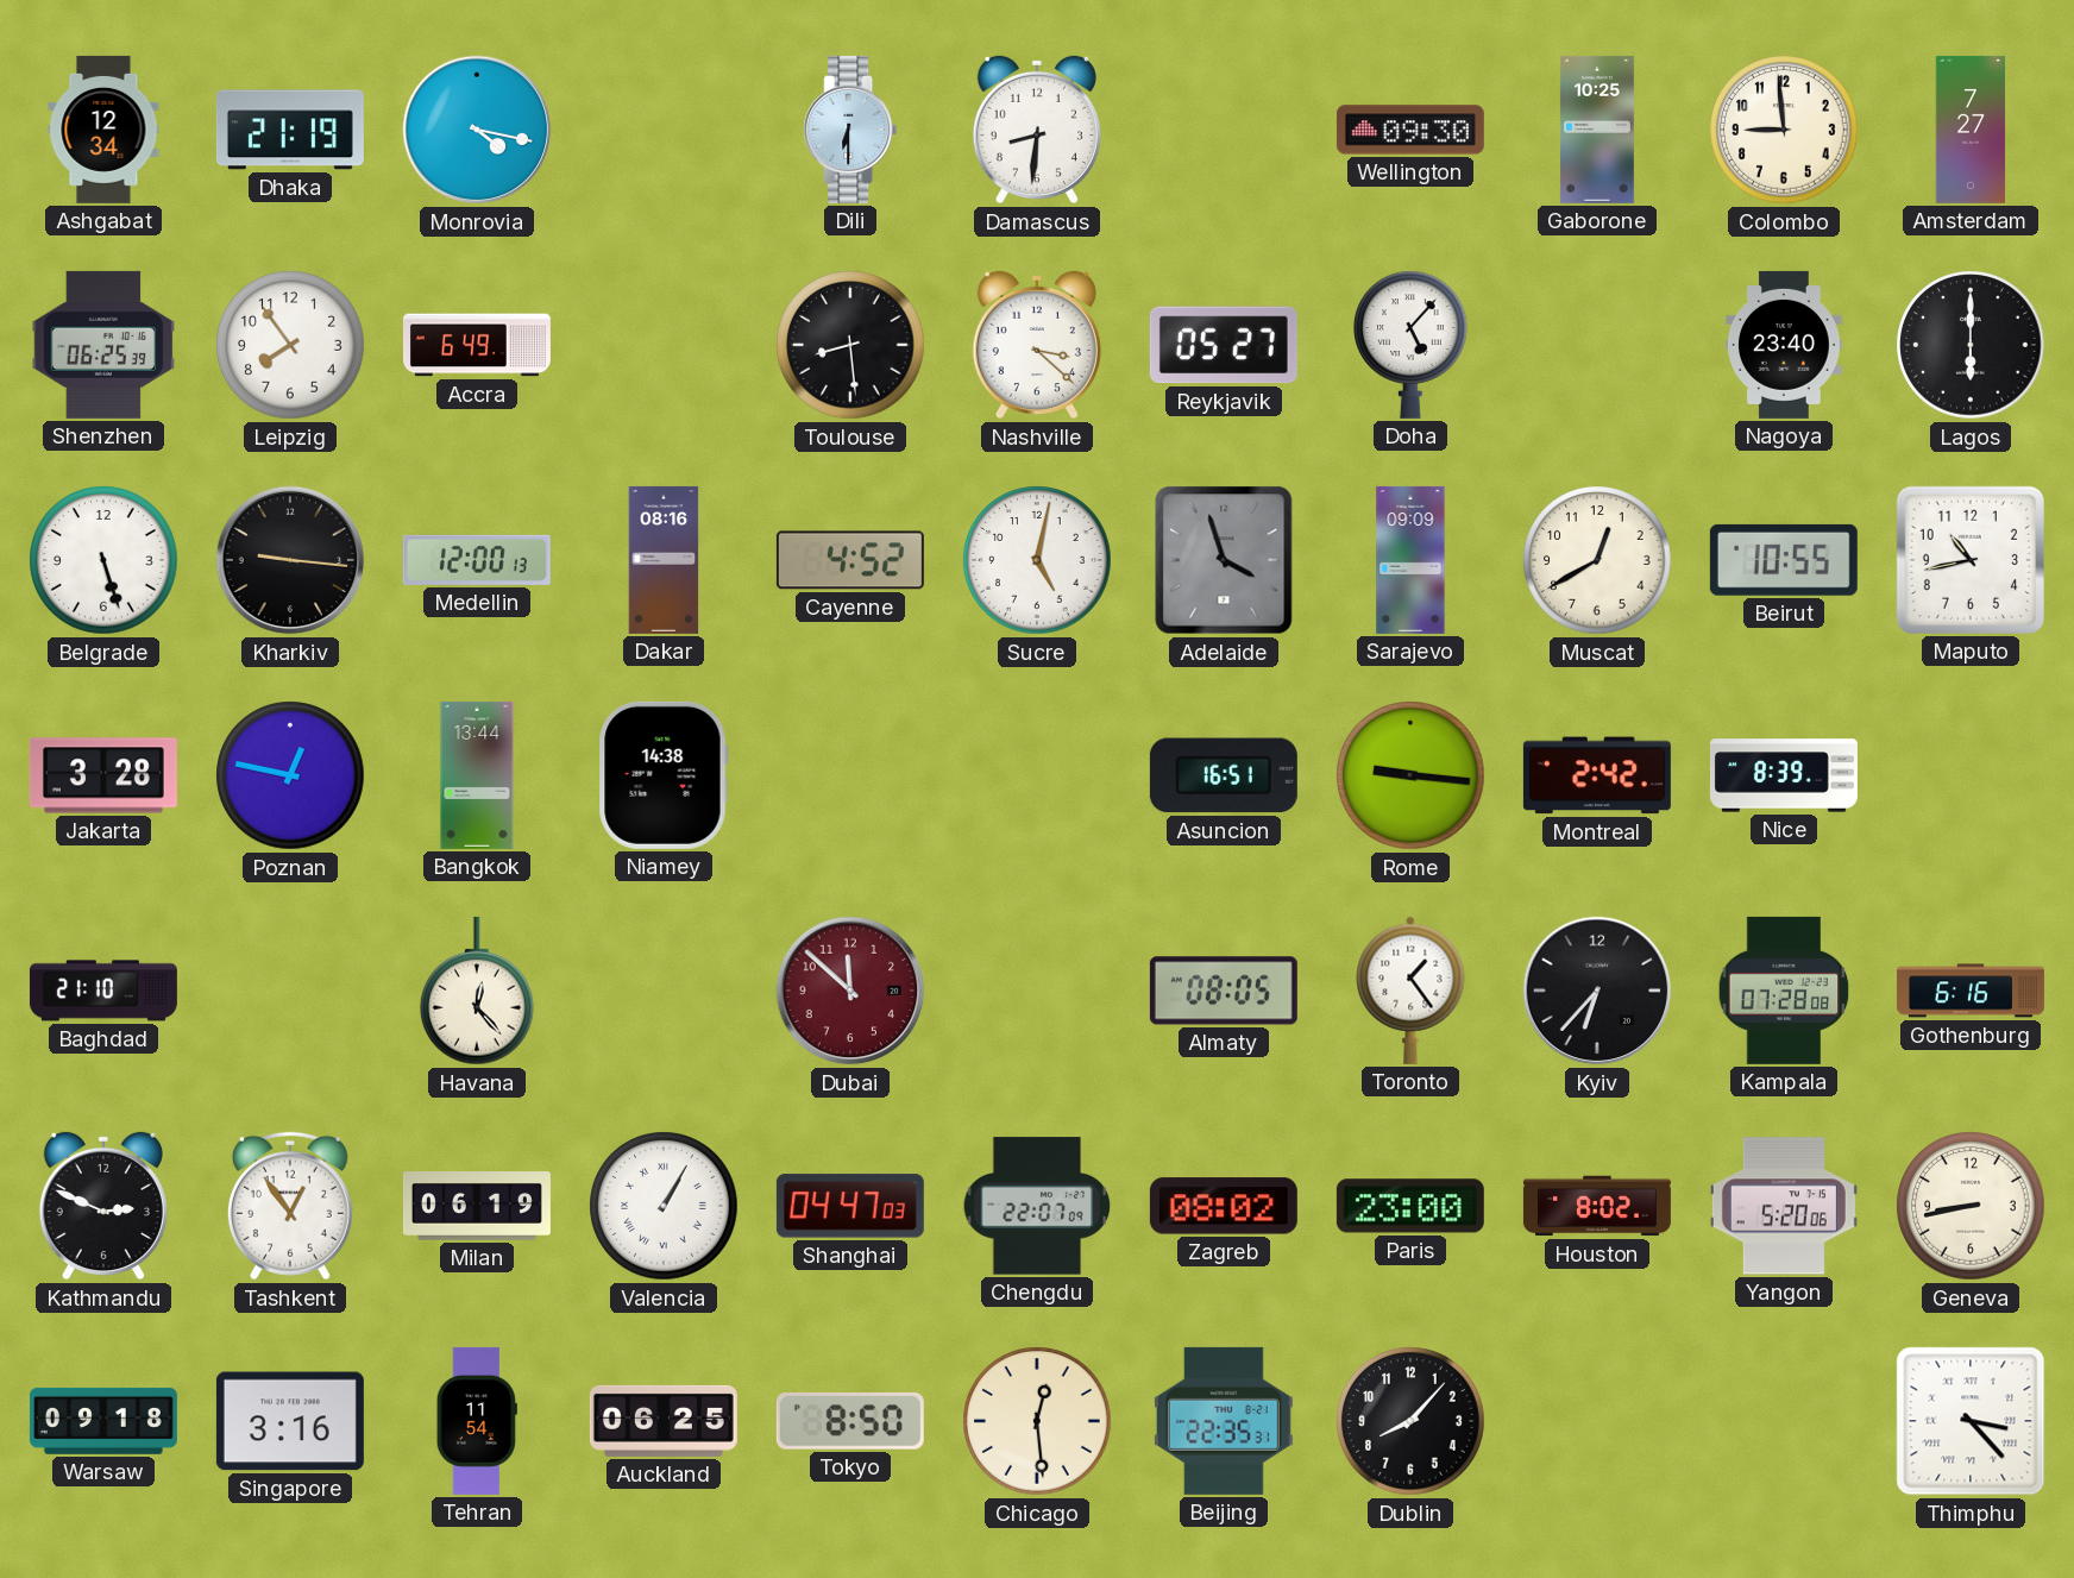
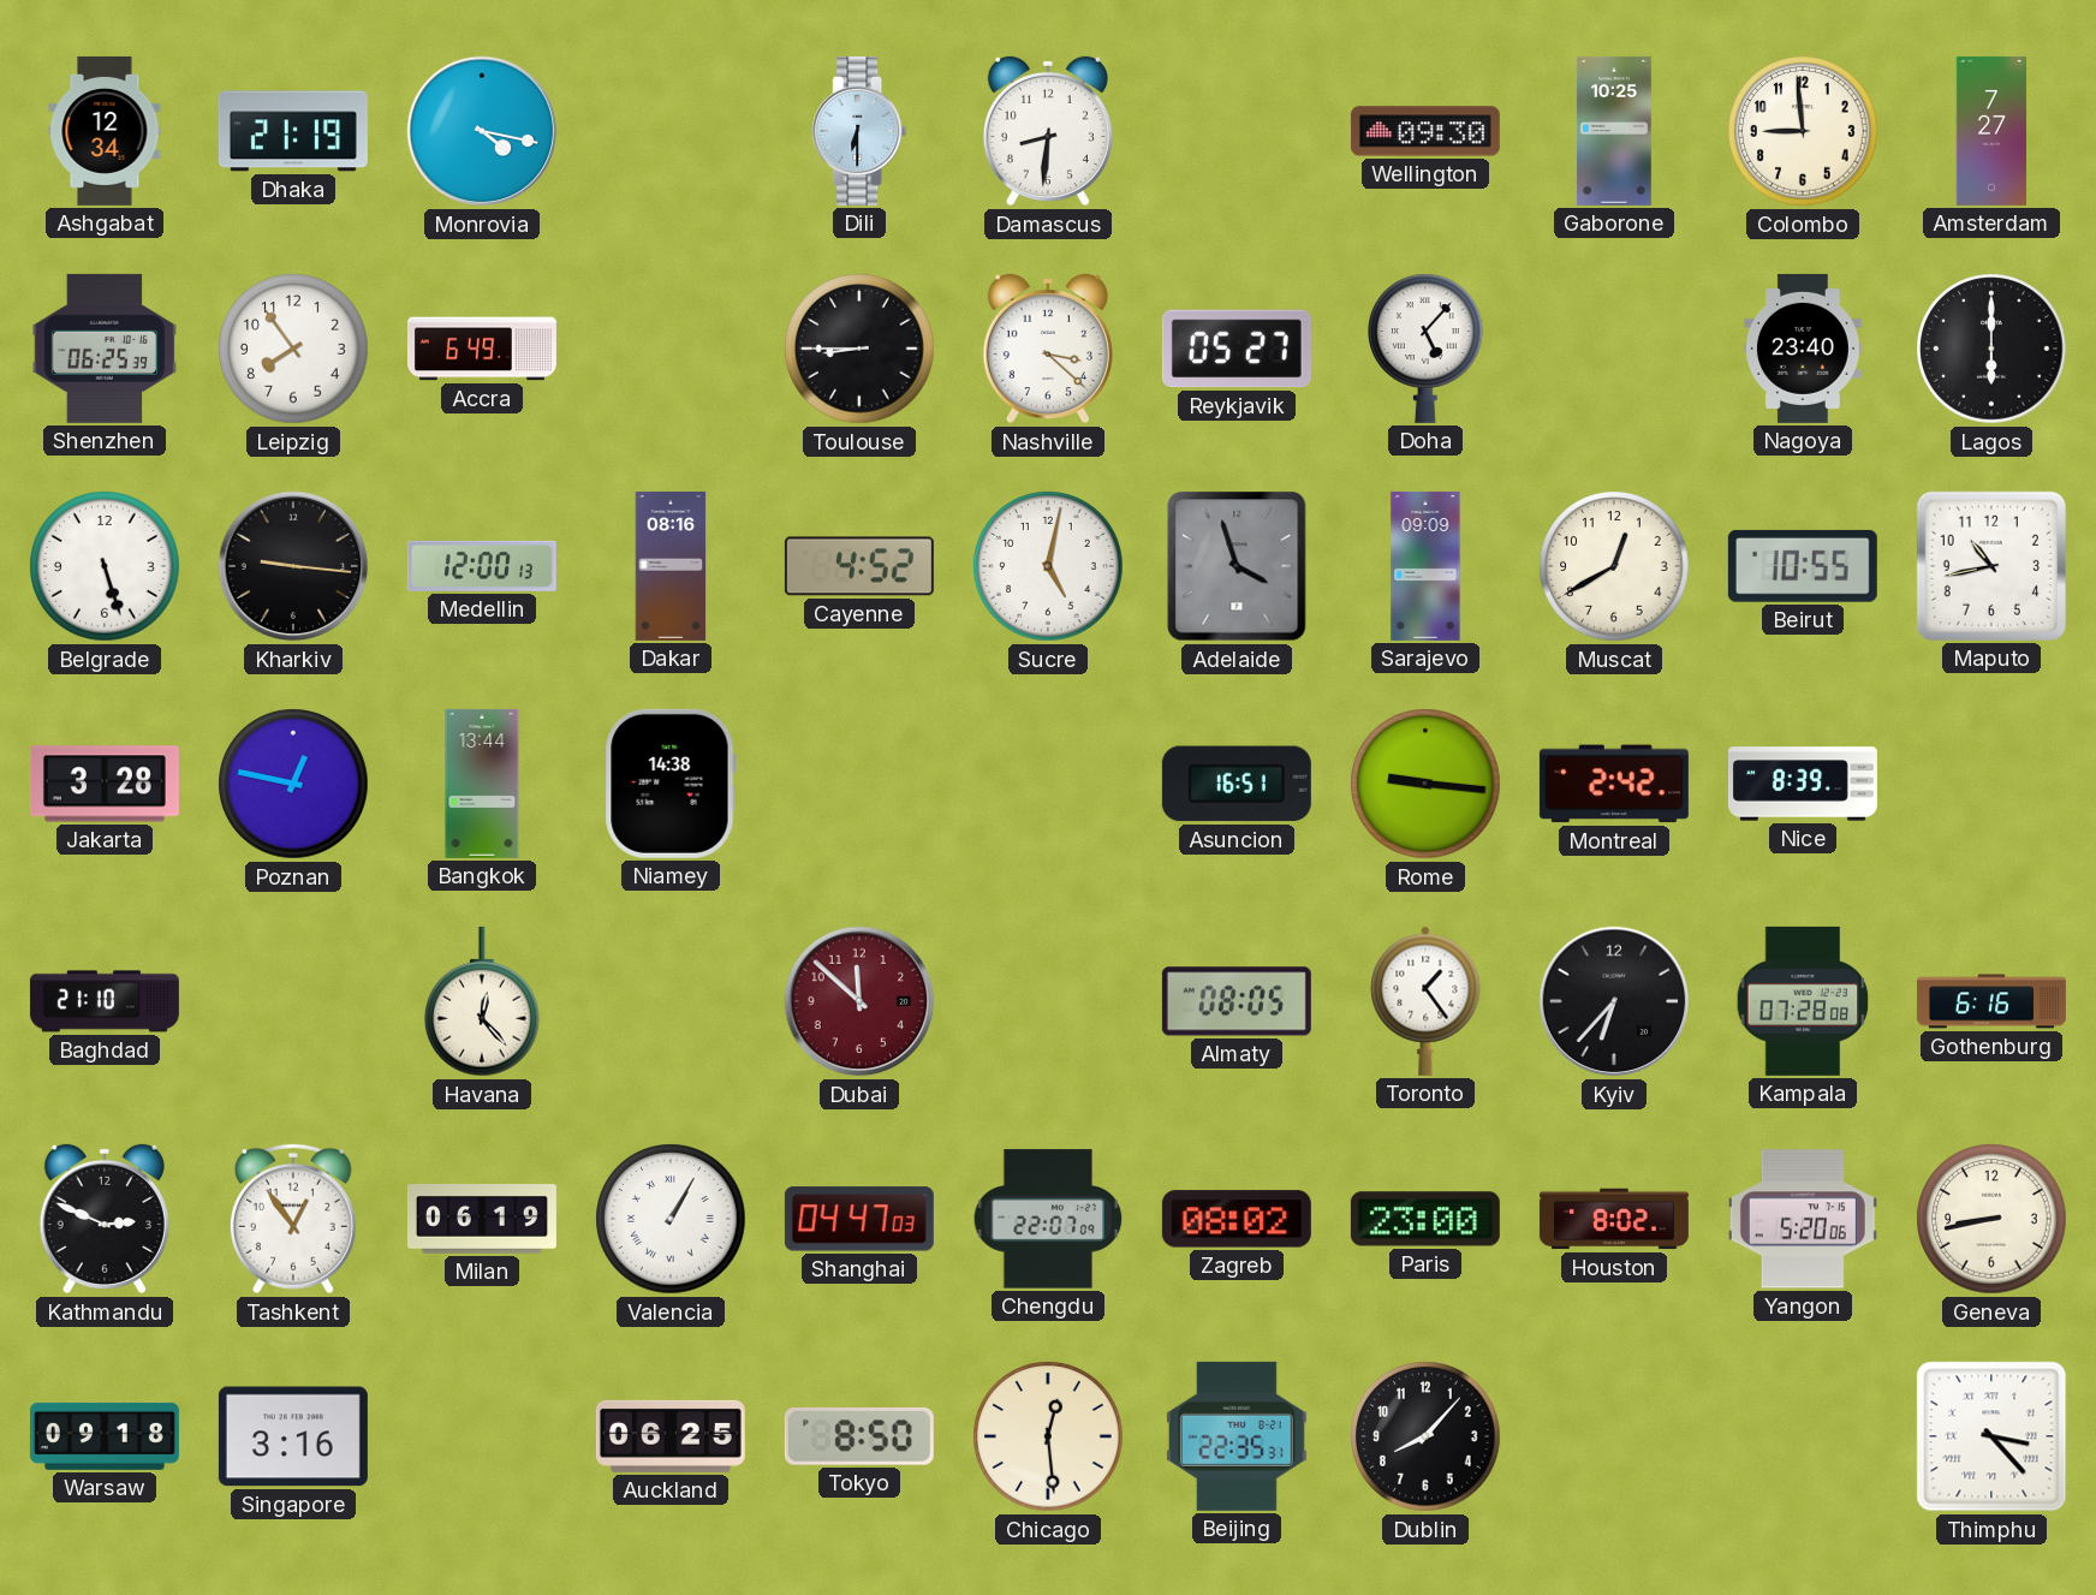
Toulouse: 8:29 -> 8:45 (859, 349)
Tehran: 11:54 -> none (477, 1421)
